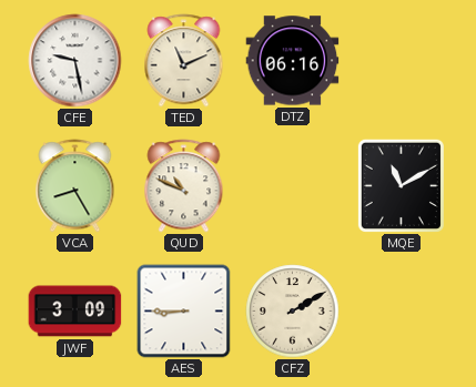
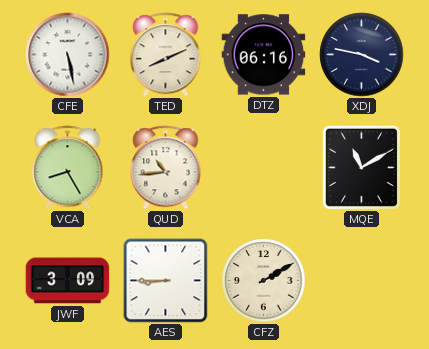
CFE: 9:28 -> 5:28 (68, 55)
TED: 11:11 -> 8:11 (166, 55)
XDJ: none -> 3:47 (362, 55)
QUD: 10:49 -> 10:44 (166, 168)
